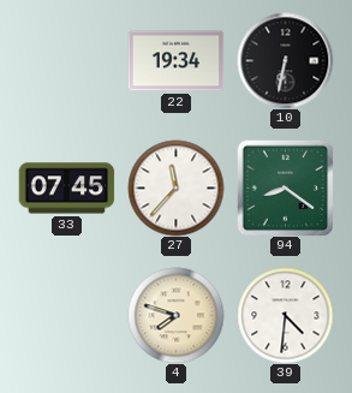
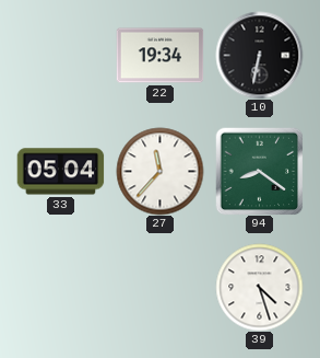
33: 07:45 -> 05:04 (60, 172)
4: 7:48 -> none (175, 315)
39: 4:31 -> 4:27 (259, 287)
